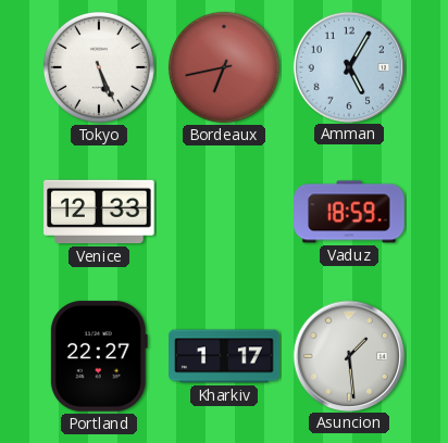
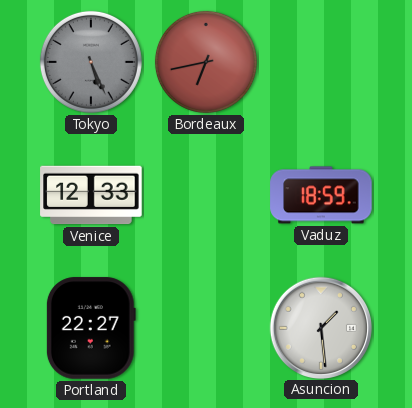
Tokyo dial: white -> grey (91, 62)
Amman: 5:05 -> none (348, 66)
Kharkiv: 1:17 -> none (224, 356)
